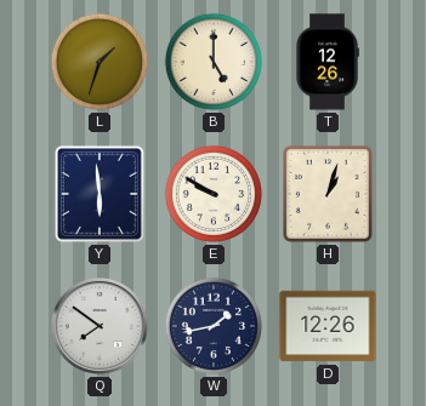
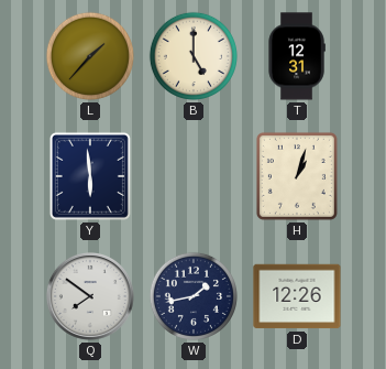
L: 1:33 -> 1:37 (90, 56)
T: 12:26 -> 12:31 (297, 56)
E: 9:50 -> none (214, 194)
